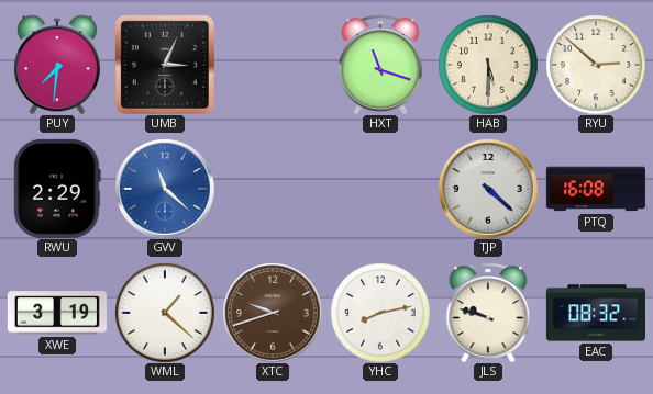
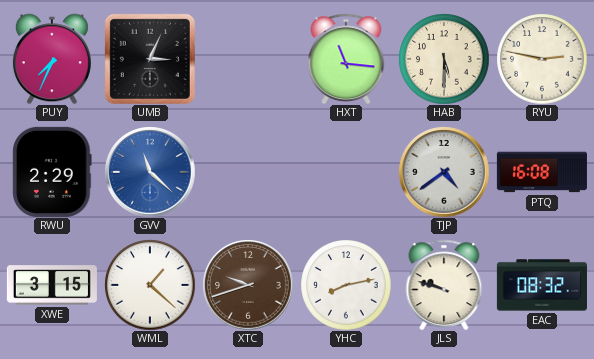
PUY: 7:31 -> 7:34 (52, 59)
HXT: 11:18 -> 11:16 (346, 59)
RYU: 2:52 -> 2:47 (542, 59)
TJP: 4:22 -> 4:39 (444, 172)
XWE: 3:19 -> 3:15 (52, 285)
